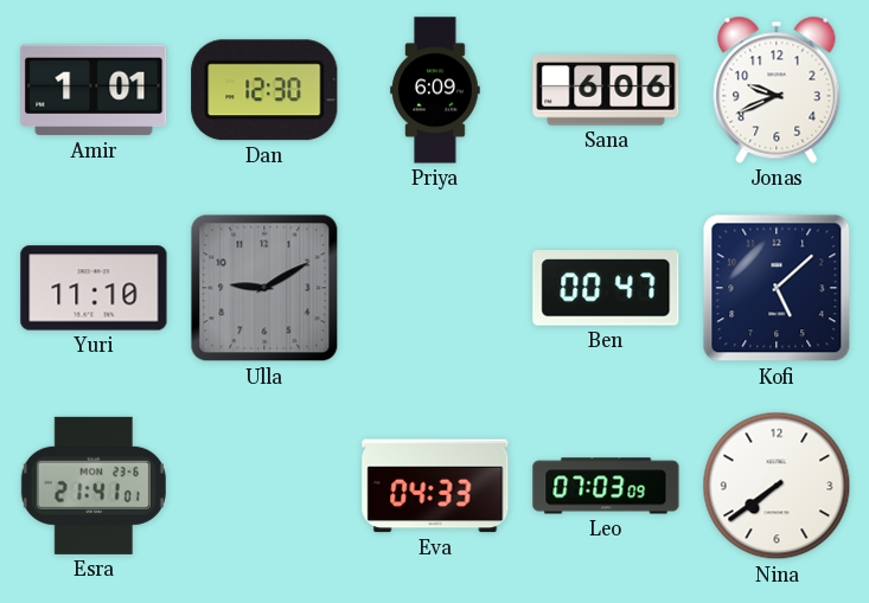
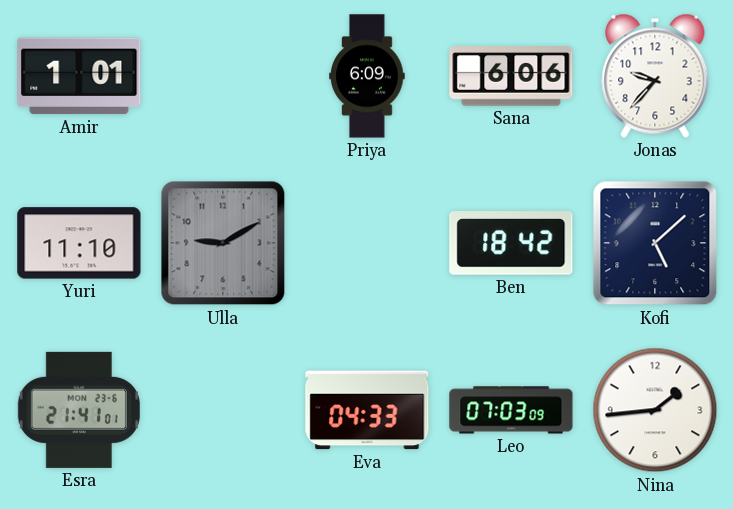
Dan: 12:30 -> none (264, 90)
Jonas: 9:41 -> 9:37 (655, 76)
Ben: 00:47 -> 18:42 (511, 243)
Nina: 7:39 -> 1:44 (655, 410)
